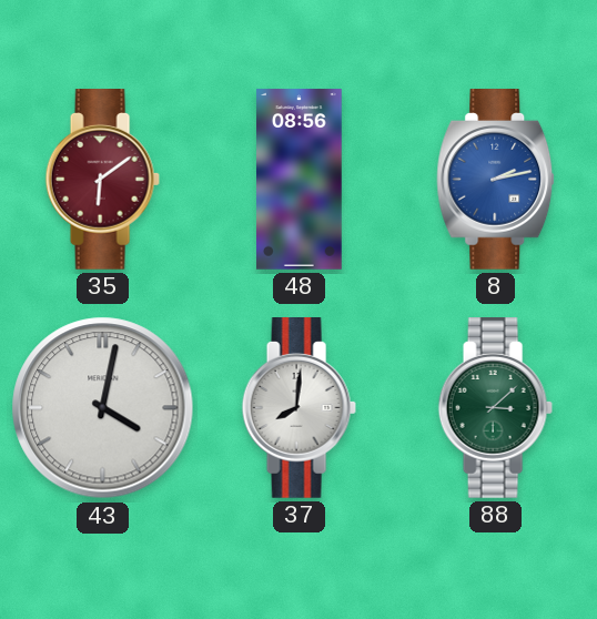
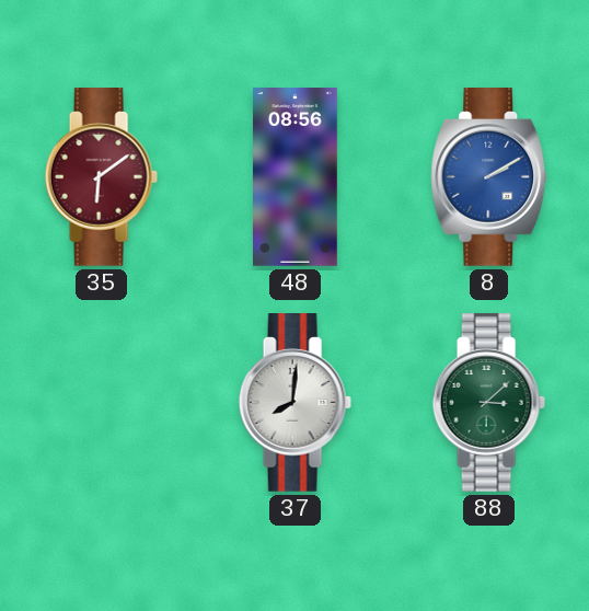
8: 2:13 -> 2:10 (489, 177)
43: 4:02 -> none (103, 408)
